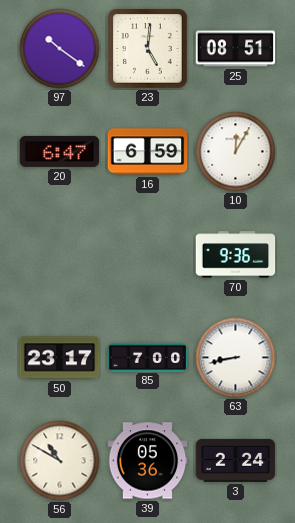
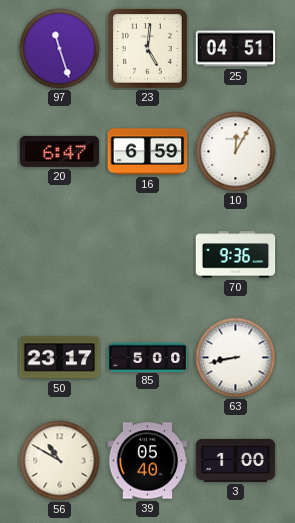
97: 10:21 -> 11:27 (60, 49)
25: 08:51 -> 04:51 (236, 49)
85: 7:00 -> 5:00 (148, 357)
39: 05:36 -> 05:40 (148, 461)
3: 2:24 -> 1:00 (236, 460)
